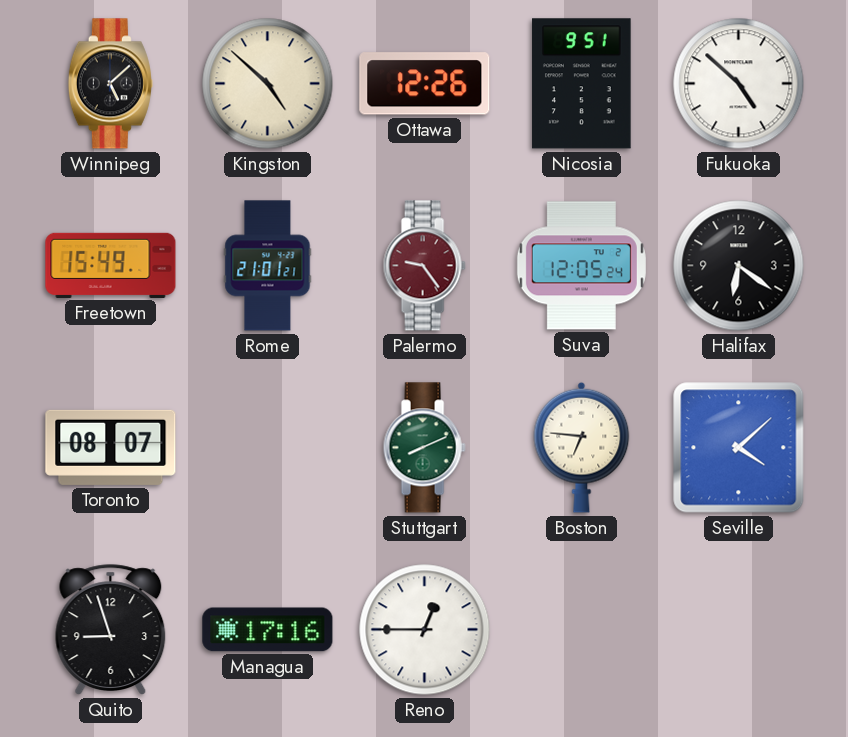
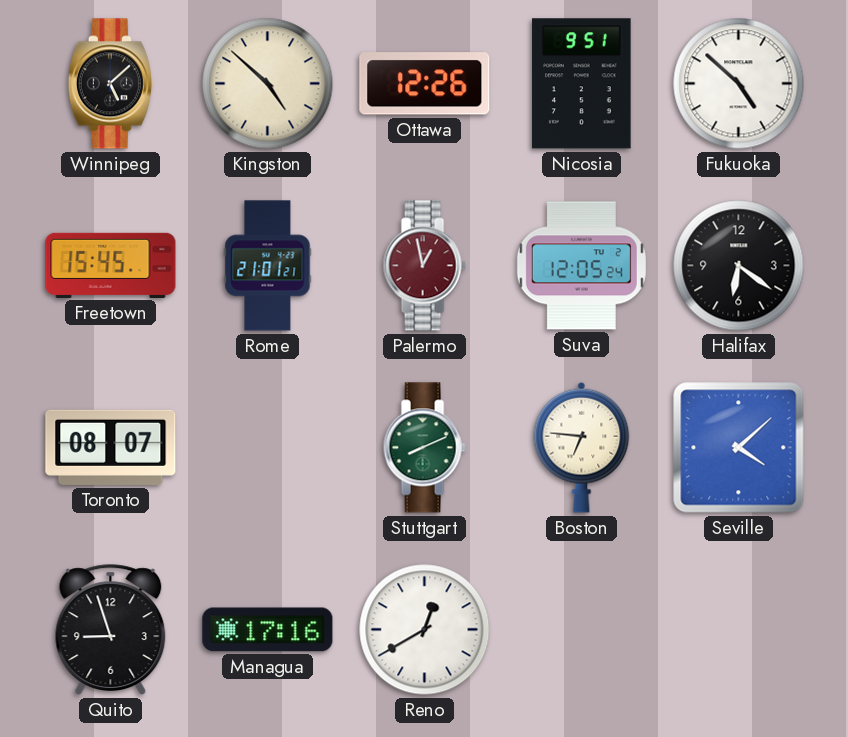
Freetown: 15:49 -> 15:45 (111, 265)
Palermo: 9:24 -> 12:58 (424, 266)
Reno: 12:45 -> 12:40 (425, 630)
